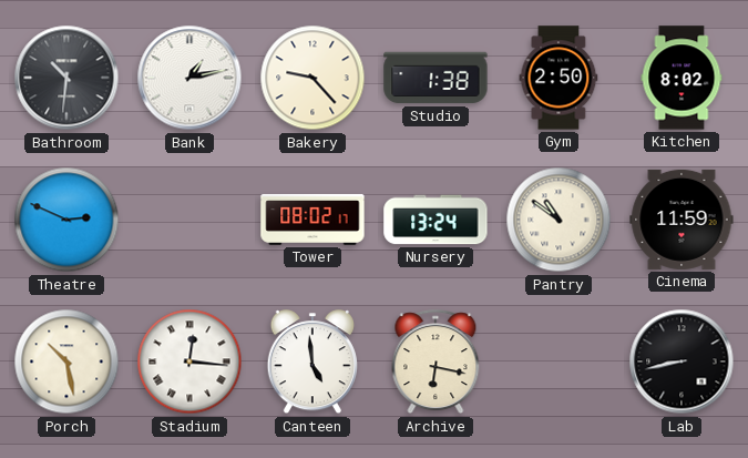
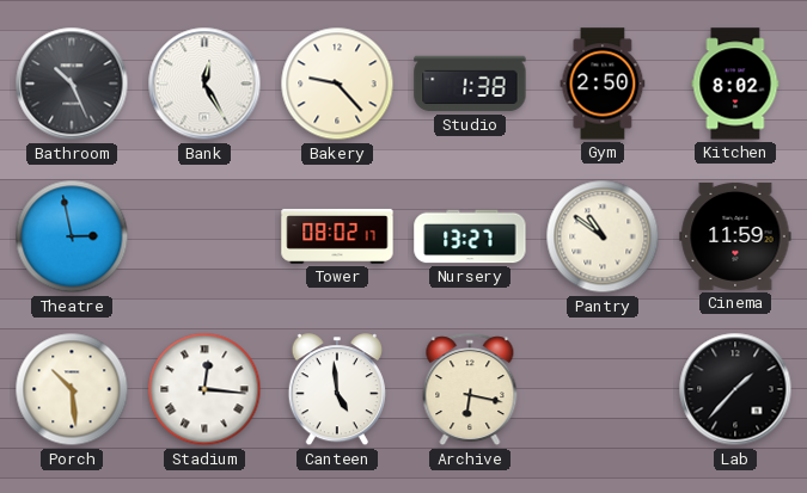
Bathroom: 10:31 -> 10:26 (72, 84)
Bank: 1:13 -> 12:25 (204, 84)
Theatre: 2:49 -> 2:58 (72, 236)
Nursery: 13:24 -> 13:27 (470, 236)
Porch: 10:28 -> 10:29 (72, 389)
Lab: 8:43 -> 1:37 (735, 389)
